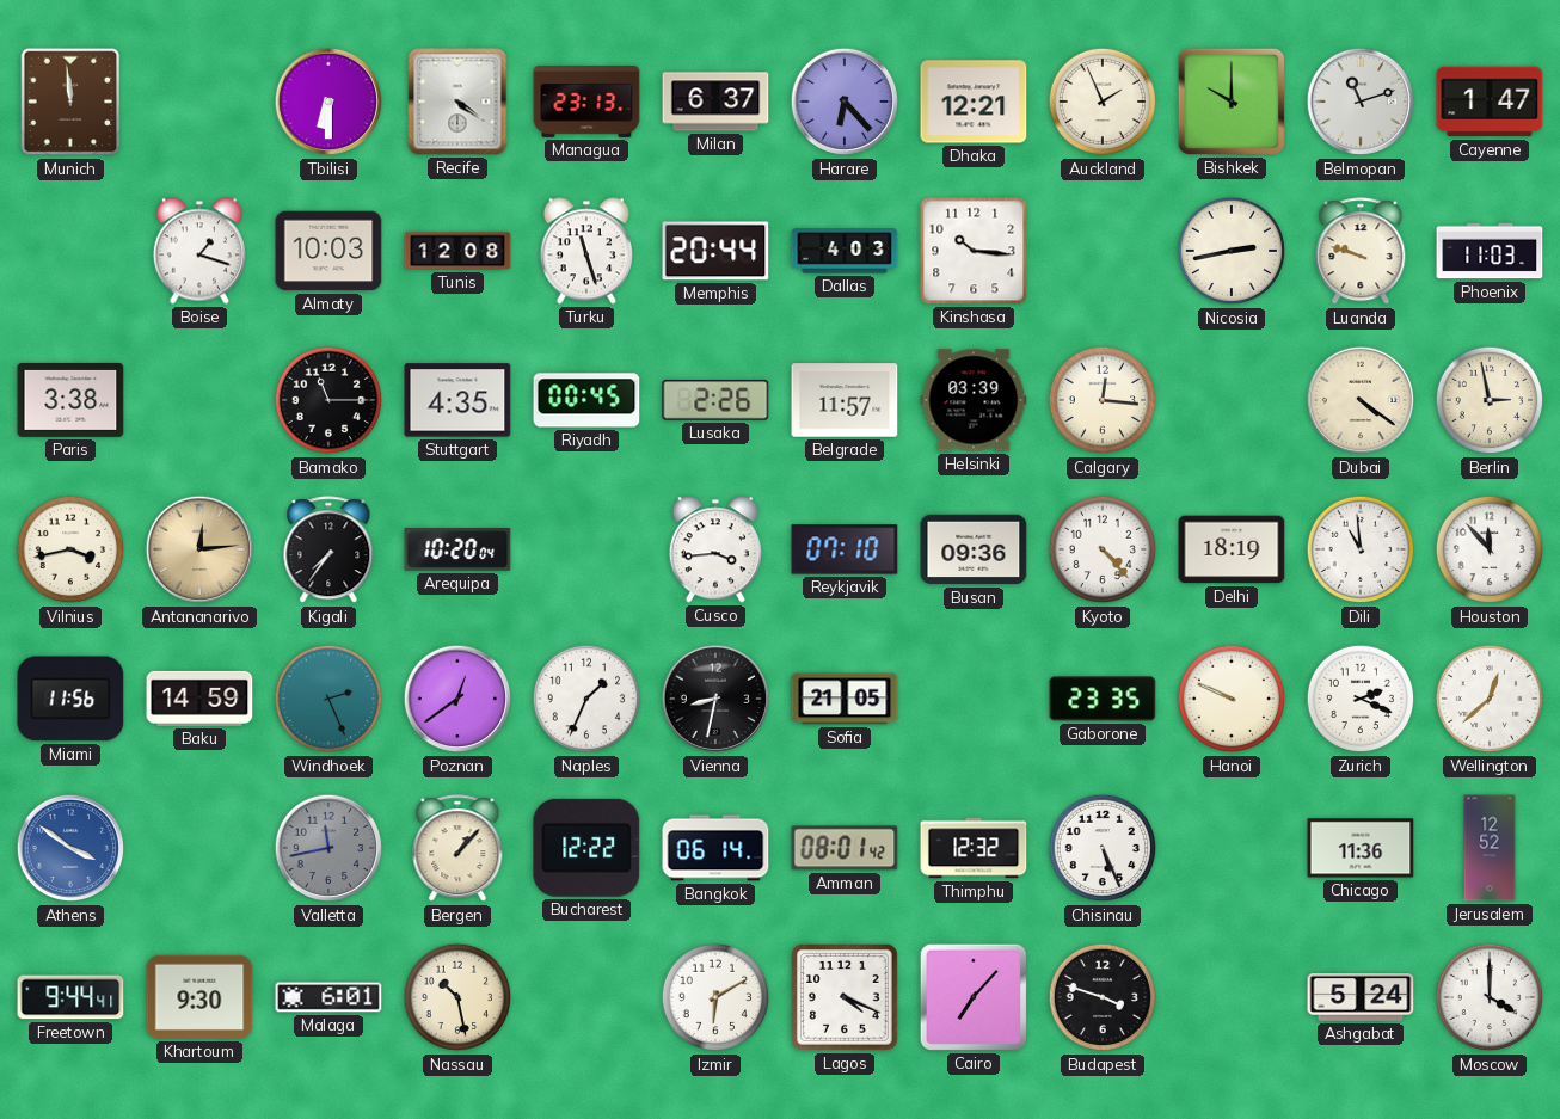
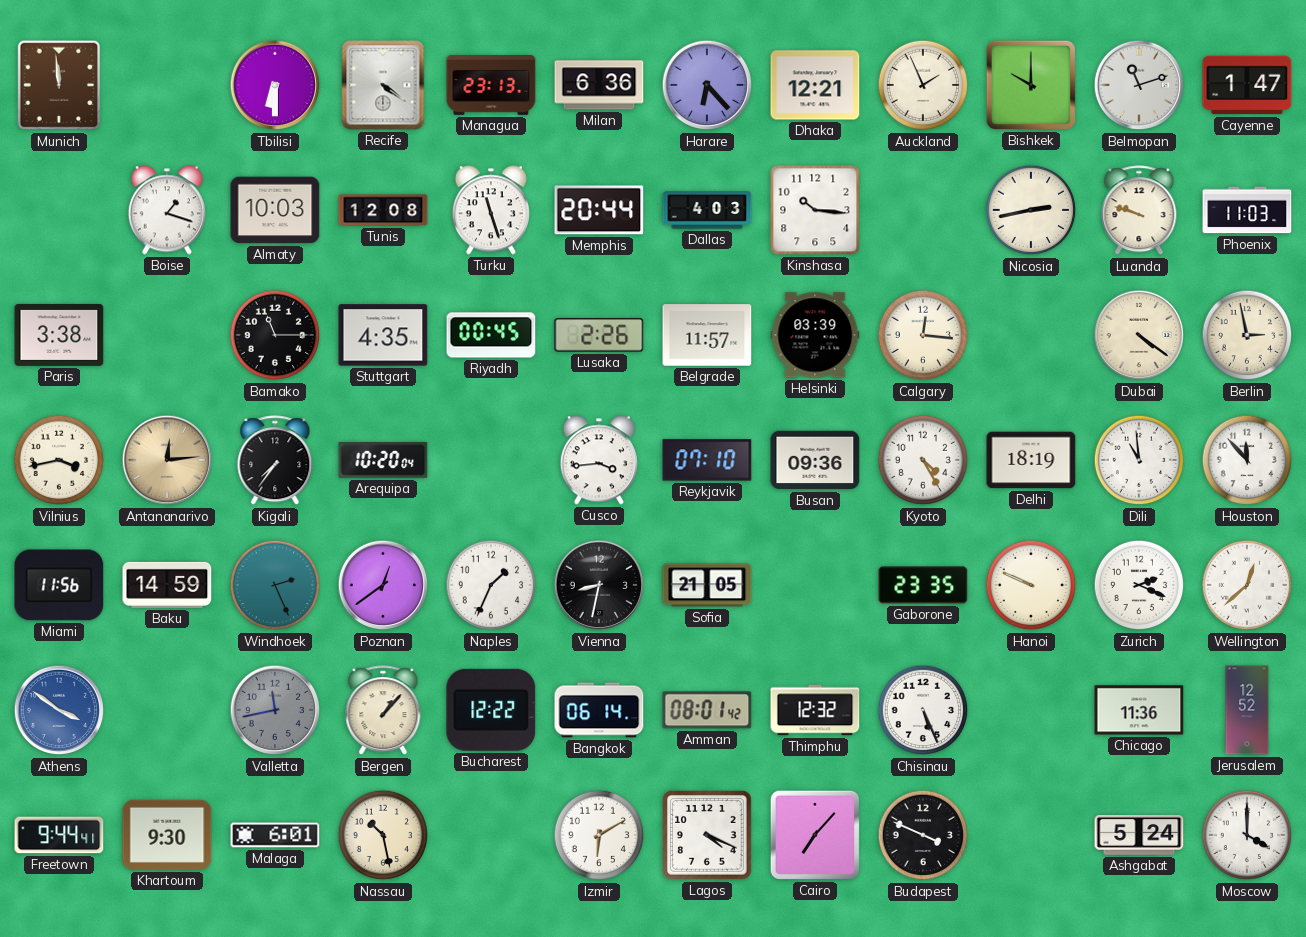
Milan: 6:37 -> 6:36 (599, 85)
Kyoto: 4:23 -> 4:25 (923, 460)
Budapest: 3:48 -> 3:49 (923, 835)
